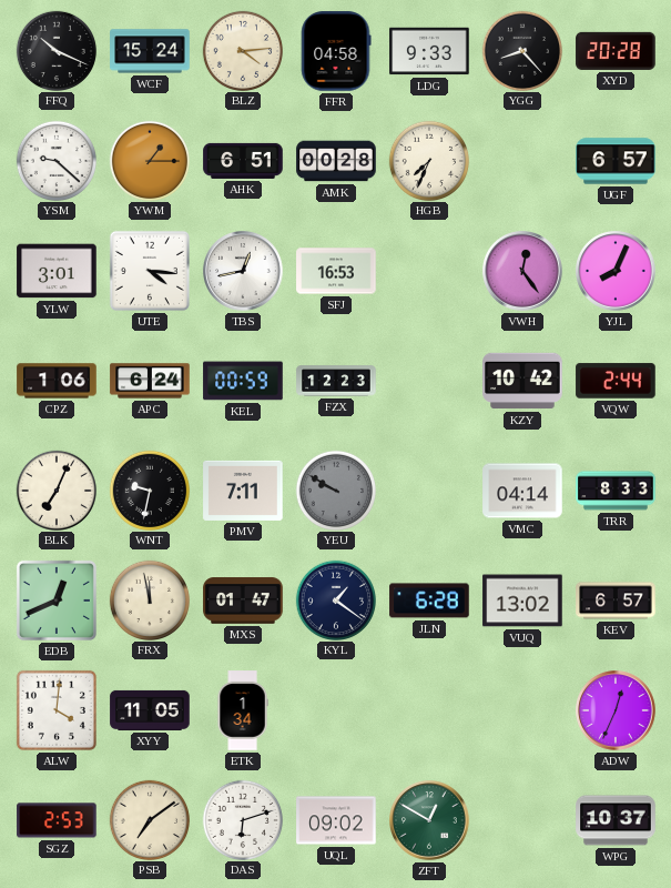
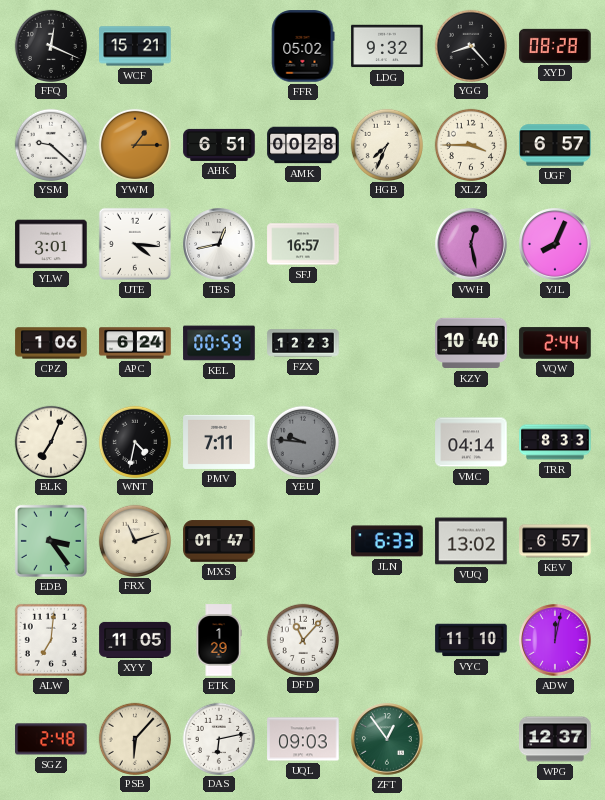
FFQ: 10:19 -> 12:19 (50, 45)
WCF: 15:24 -> 15:21 (135, 46)
BLZ: 4:14 -> none (242, 50)
FFR: 04:58 -> 05:02 (303, 46)
LDG: 9:33 -> 9:32 (387, 46)
XYD: 20:28 -> 08:28 (555, 46)
XLZ: none -> 3:45 (470, 144)
SFJ: 16:53 -> 16:57 (303, 244)
VWH: 12:24 -> 12:28 (471, 244)
KZY: 10:42 -> 10:40 (471, 343)
WNT: 9:32 -> 4:32 (134, 441)
YEU: 9:50 -> 9:46 (302, 441)
EDB: 12:41 -> 3:24 (51, 541)
FRX: 11:58 -> 11:12 (134, 540)
KYL: 1:21 -> none (335, 599)
JLN: 6:28 -> 6:33 (387, 541)
ALW: 4:01 -> 7:01 (51, 640)
ETK: 1:34 -> 1:29 (219, 640)
DFD: none -> 11:07 (302, 639)
VYC: none -> 11:10 (471, 640)
ADW: 12:34 -> 12:02 (555, 640)
SGZ: 2:53 -> 2:48 (51, 739)
PSB: 7:09 -> 6:07 (134, 738)
DAS: 6:12 -> 6:13 (218, 738)
UQL: 09:02 -> 09:03 (303, 739)
ZFT: 12:50 -> 12:54 (387, 739)
WPG: 10:37 -> 12:37 (555, 739)
